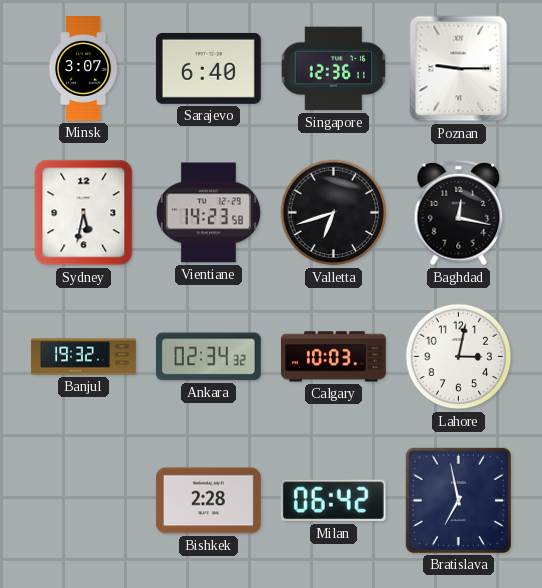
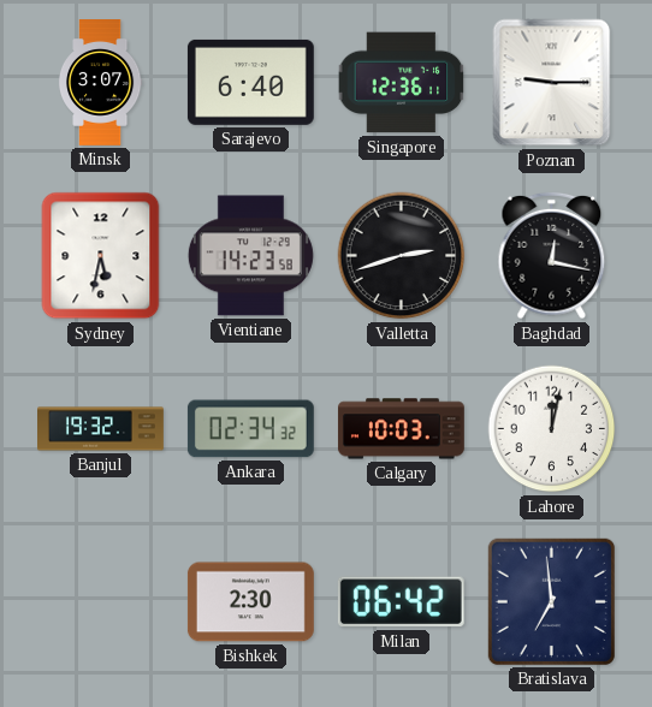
Valletta: 6:42 -> 2:42 (402, 256)
Lahore: 3:02 -> 12:02 (552, 429)
Bishkek: 2:28 -> 2:30 (250, 602)
Bratislava: 6:58 -> 6:59 (551, 601)
